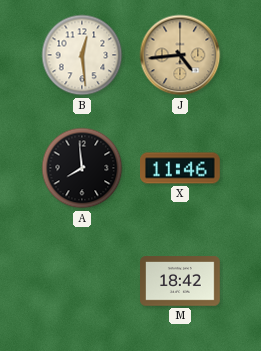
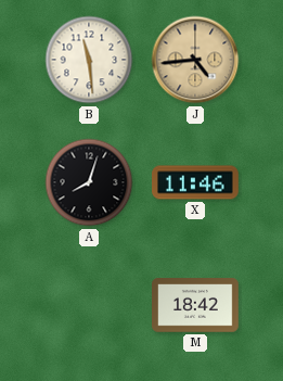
B: 12:29 -> 11:29 (89, 60)
A: 7:59 -> 8:03 (89, 182)
